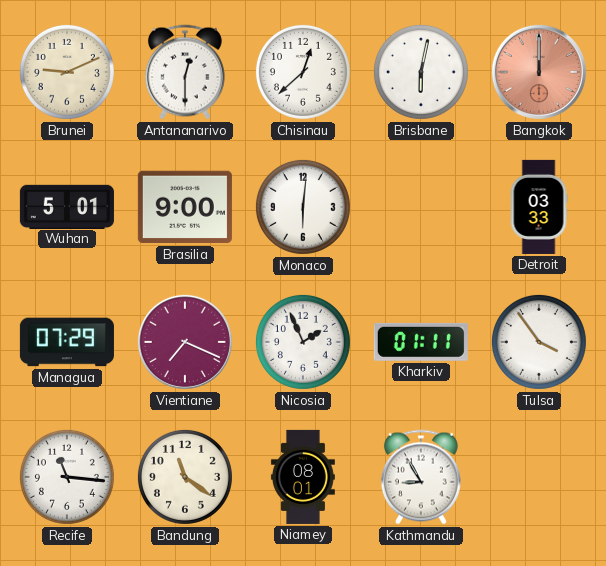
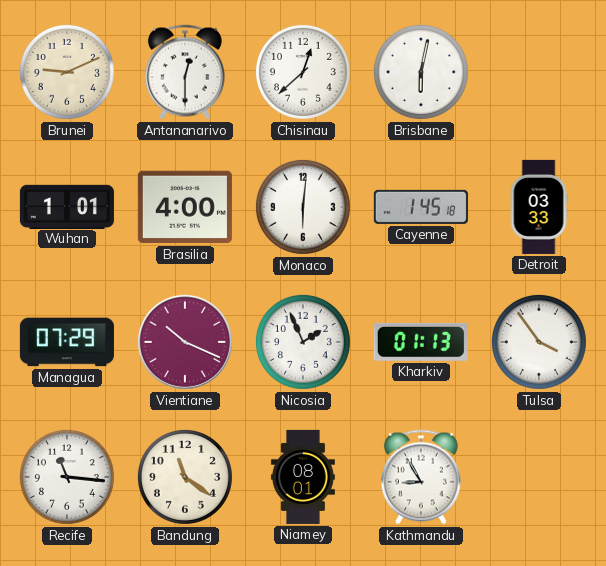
Bangkok: 12:00 -> none (539, 72)
Wuhan: 5:01 -> 1:01 (67, 206)
Brasilia: 9:00 -> 4:00 (185, 207)
Cayenne: none -> 1:45 (421, 207)
Vientiane: 7:19 -> 10:19 (185, 342)
Kharkiv: 01:11 -> 01:13 (421, 342)
